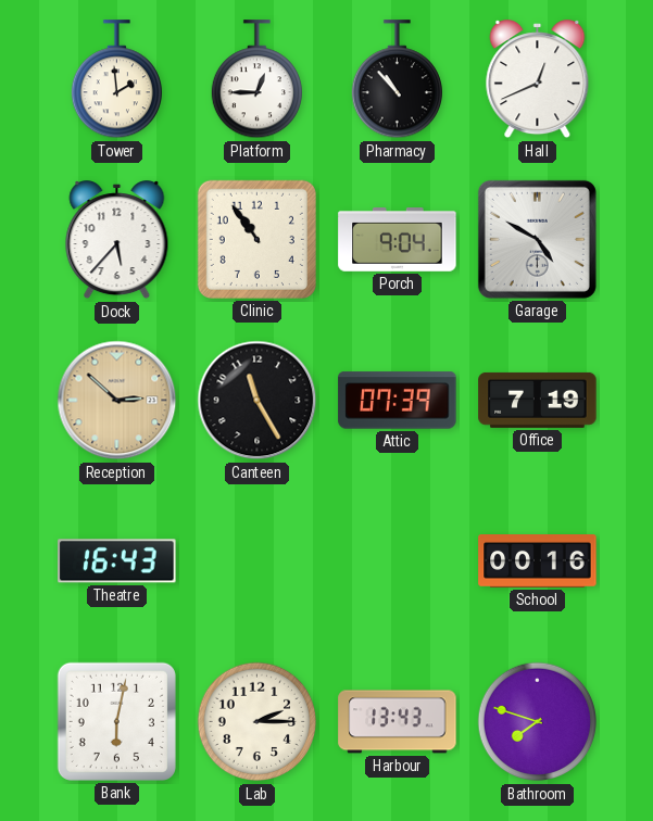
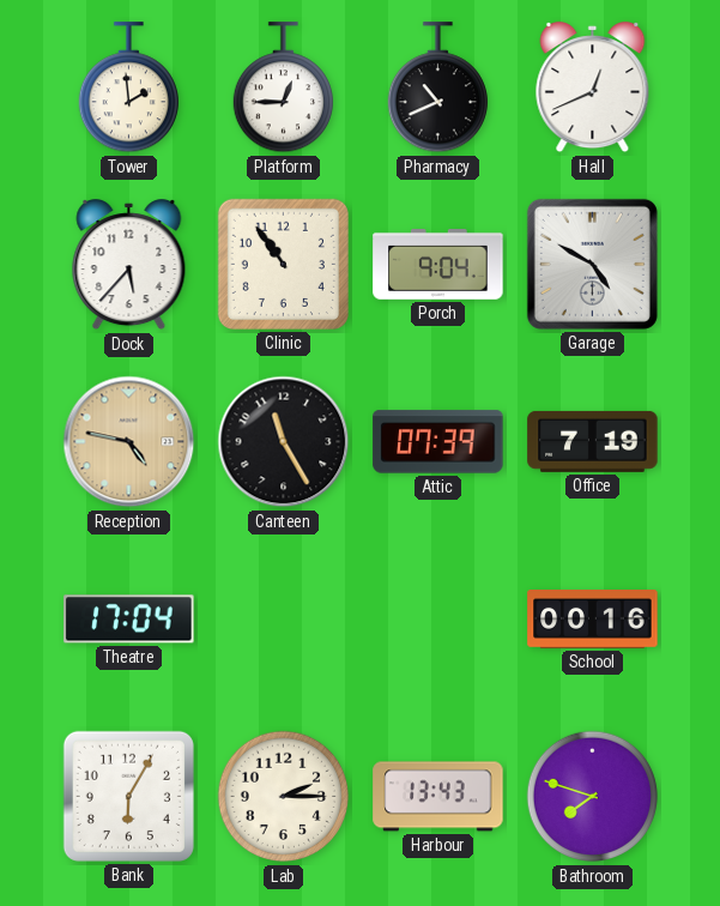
Pharmacy: 10:53 -> 10:41 (437, 87)
Reception: 2:52 -> 4:47 (129, 442)
Theatre: 16:43 -> 17:04 (129, 620)
Bank: 6:02 -> 6:05 (128, 796)
